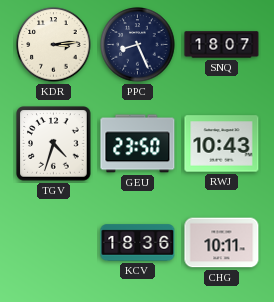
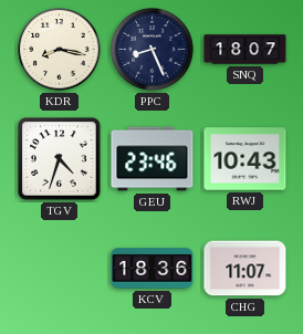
KDR: 3:14 -> 8:17 (60, 50)
GEU: 23:50 -> 23:46 (153, 159)
CHG: 10:11 -> 11:07 (245, 269)
